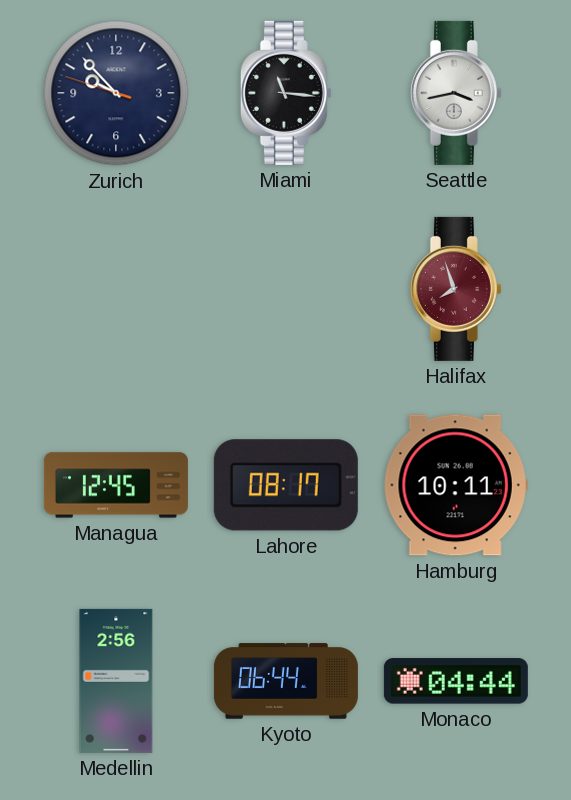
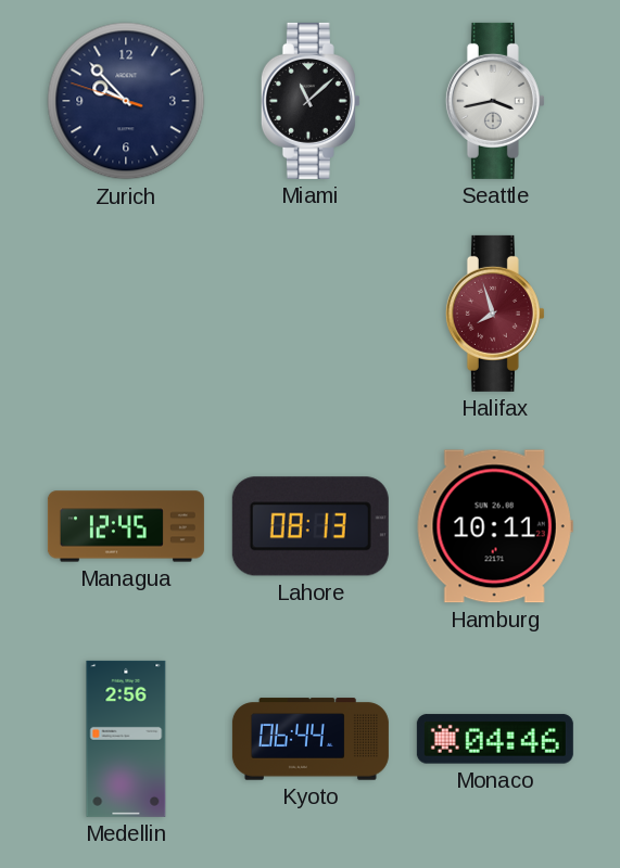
Miami: 11:16 -> 11:08 (311, 101)
Lahore: 08:17 -> 08:13 (311, 526)
Monaco: 04:44 -> 04:46 (495, 739)
